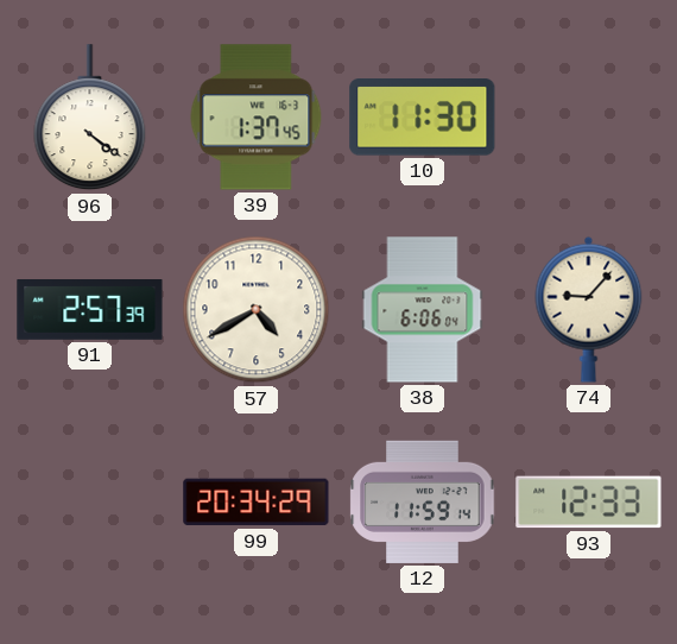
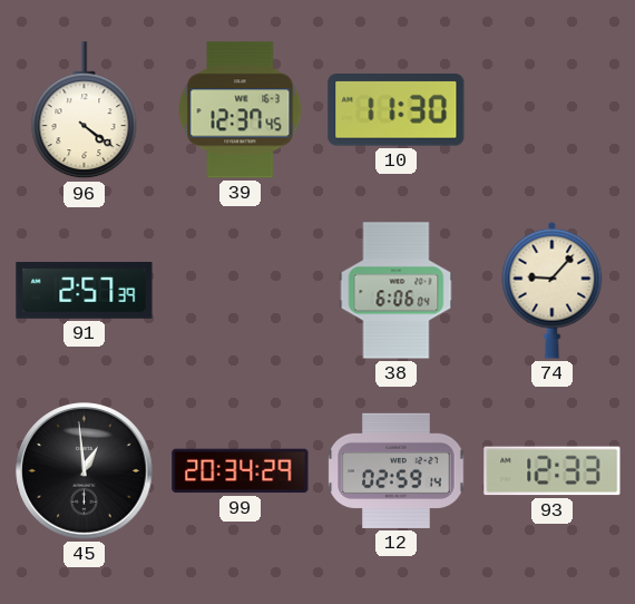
39: 1:37 -> 12:37 (241, 110)
57: 4:40 -> none (257, 310)
45: none -> 12:59 (85, 471)
12: 11:59 -> 02:59 (397, 470)
